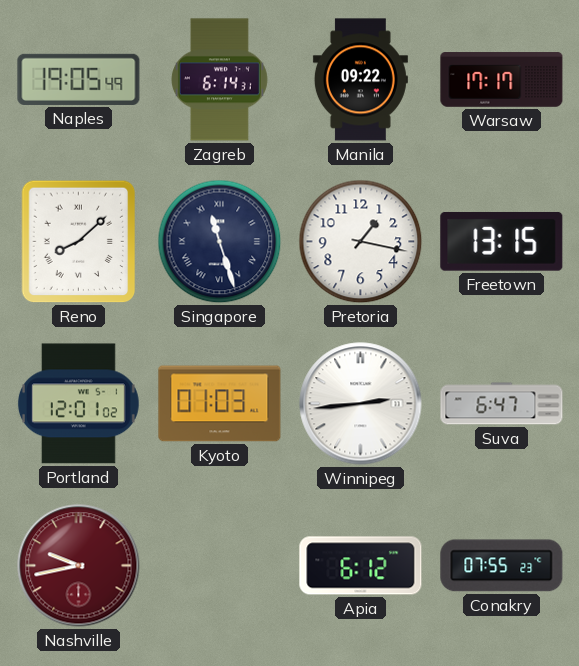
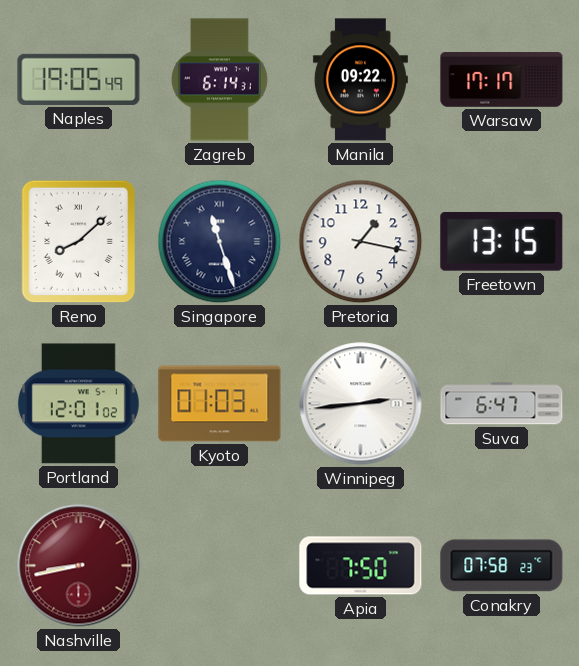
Nashville: 9:43 -> 8:43 (79, 566)
Apia: 6:12 -> 7:50 (361, 566)
Conakry: 07:55 -> 07:58 (502, 566)
